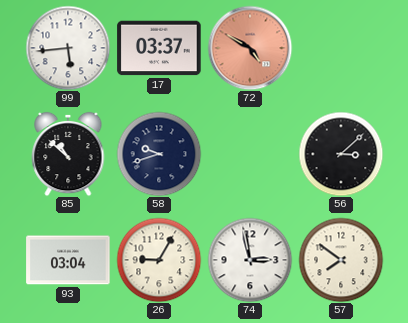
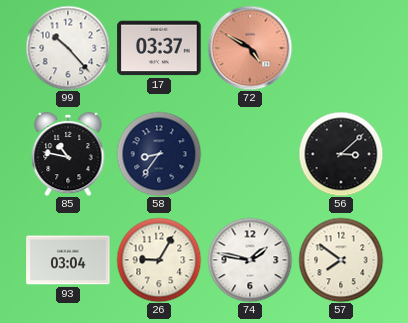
99: 5:44 -> 10:23 (68, 48)
85: 10:52 -> 10:47 (68, 154)
58: 9:42 -> 8:36 (159, 154)
74: 2:58 -> 1:47 (250, 260)
